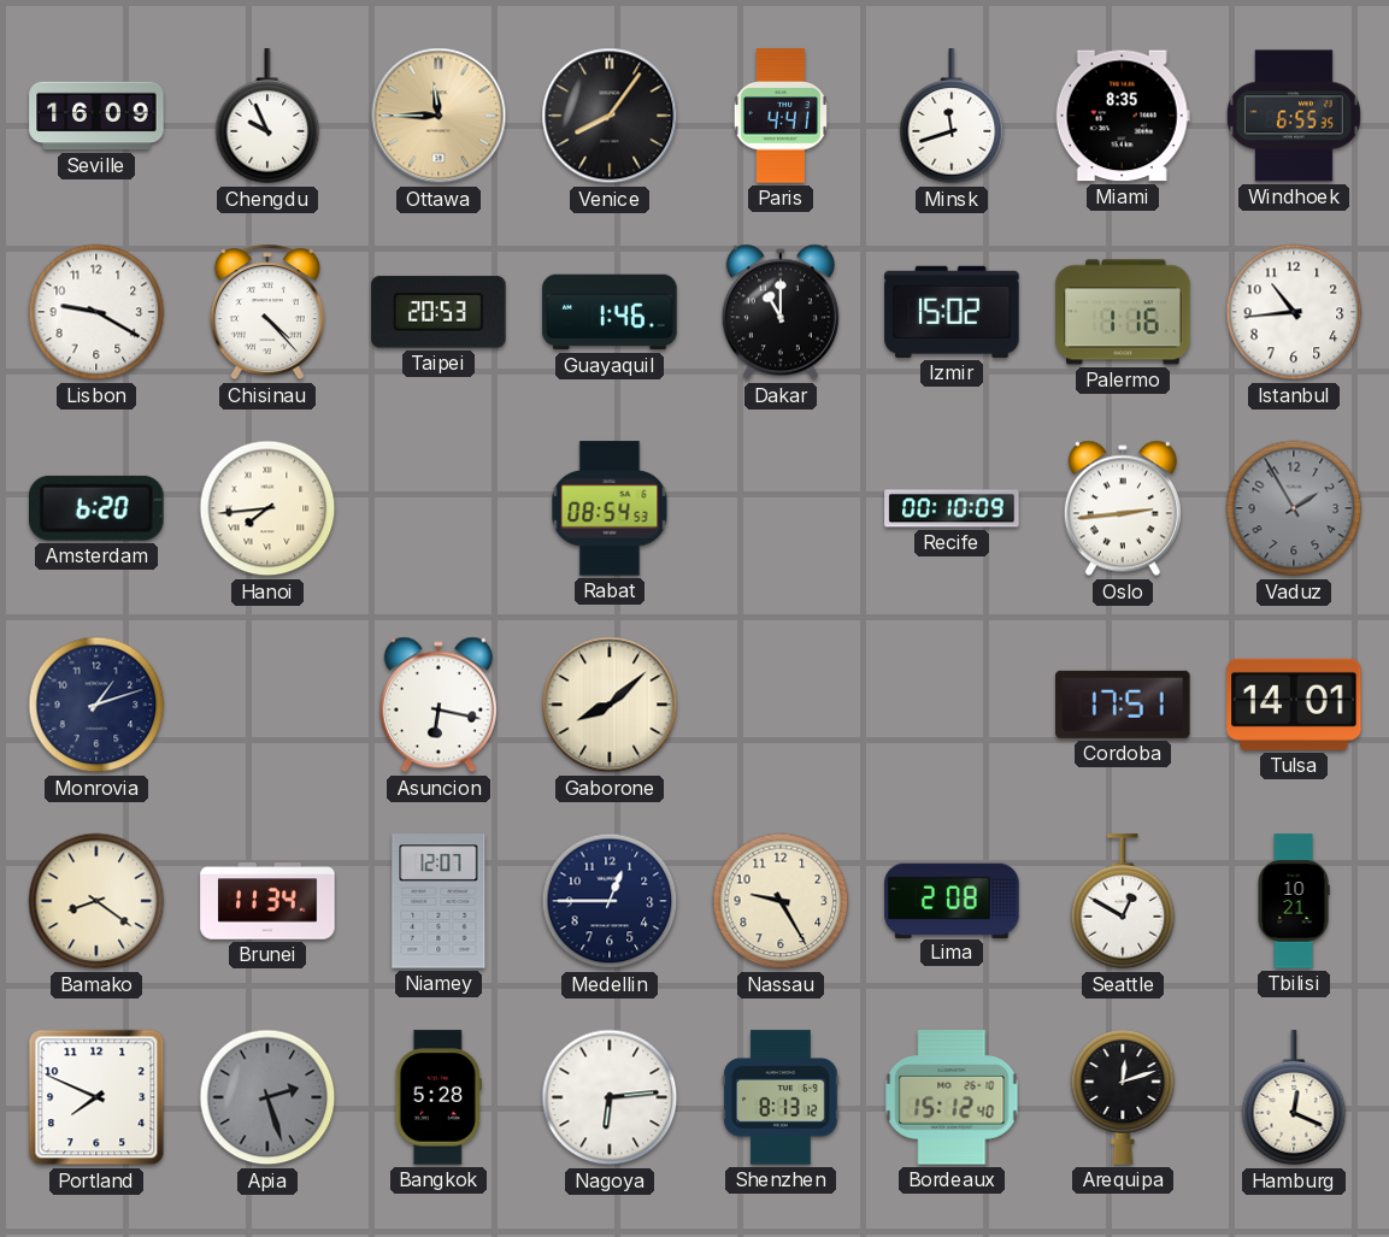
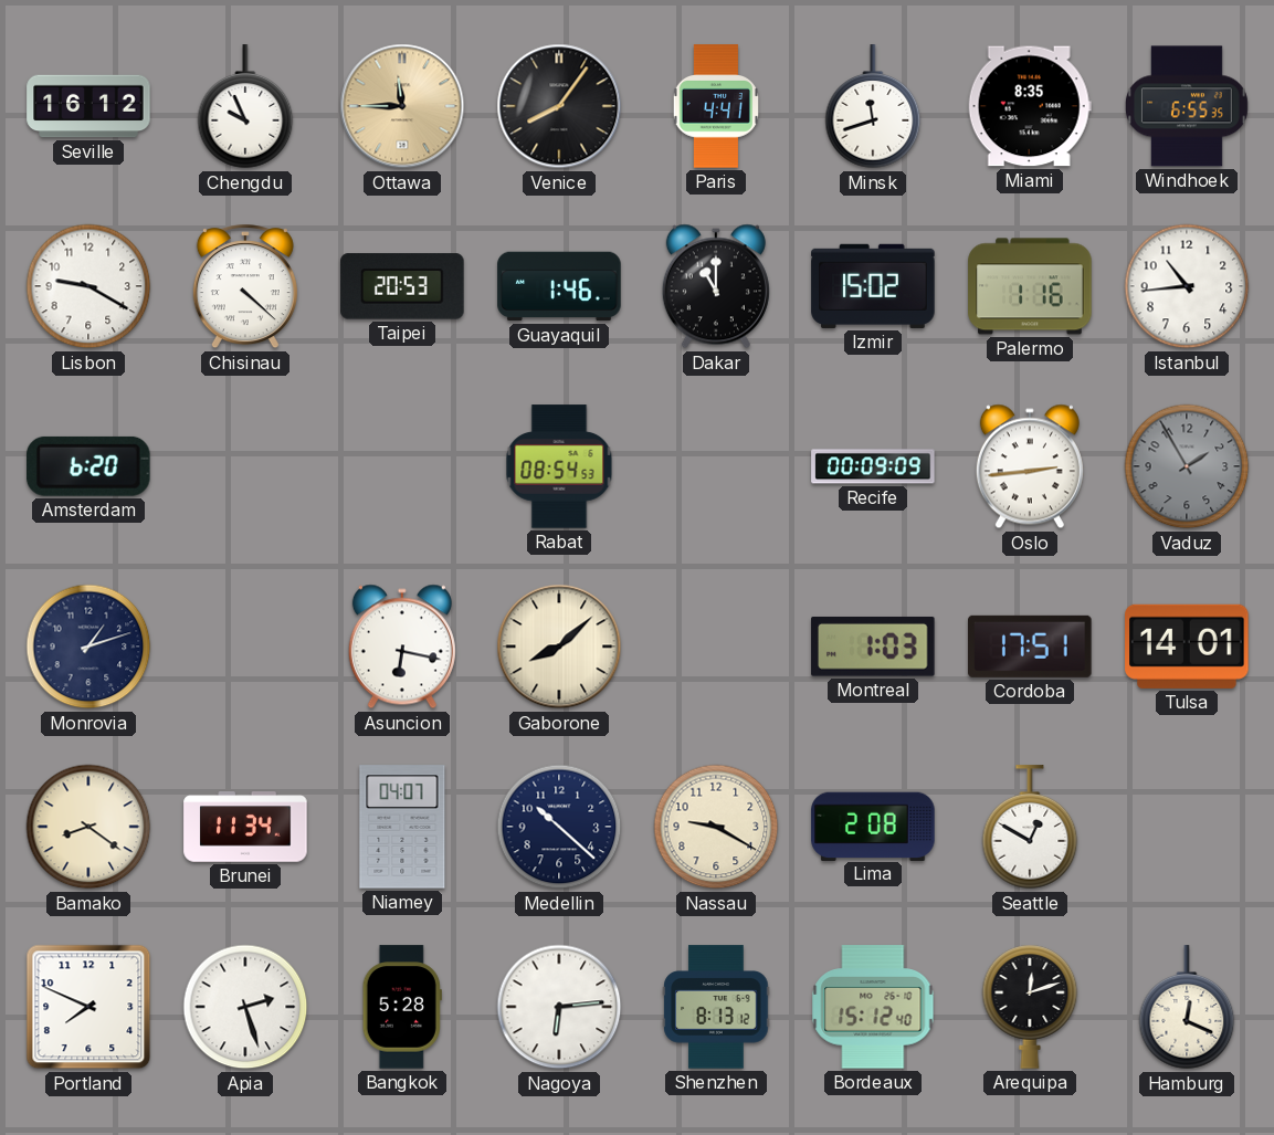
Seville: 16:09 -> 16:12 (88, 106)
Chisinau: 4:23 -> 4:22 (245, 287)
Hanoi: 7:44 -> none (267, 508)
Recife: 00:10 -> 00:09 (873, 466)
Montreal: none -> 1:03 (873, 647)
Niamey: 12:07 -> 04:07 (402, 827)
Medellin: 12:45 -> 10:22 (559, 827)
Nassau: 9:25 -> 9:20 (716, 827)
Tbilisi: 10:21 -> none (1294, 901)
Apia dial: grey -> white (245, 1007)
